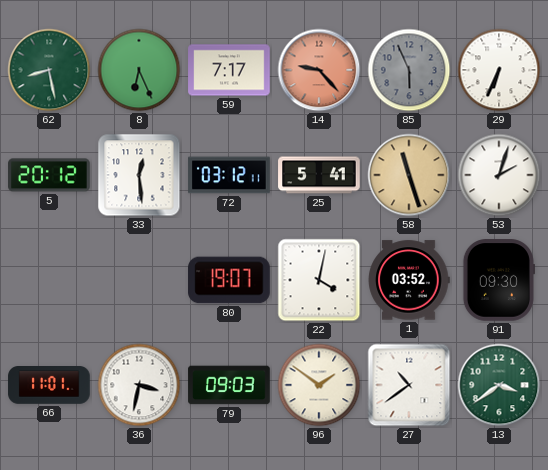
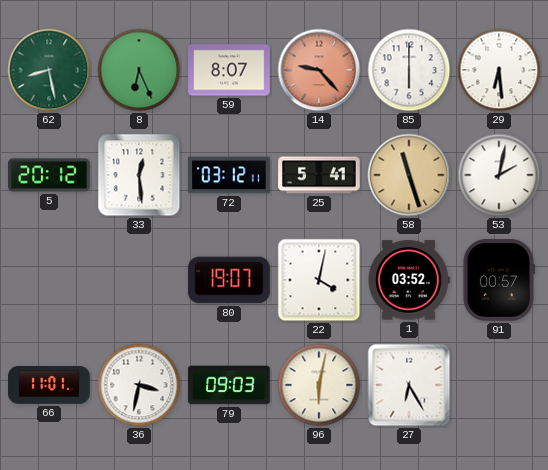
59: 7:17 -> 8:07 (229, 70)
85: 5:56 -> 6:00 (409, 70)
85 dial: grey -> white (409, 70)
29: 6:34 -> 6:29 (499, 70)
53: 2:03 -> 2:02 (499, 175)
91: 09:30 -> 00:57 (498, 280)
96: 1:51 -> 6:02 (319, 385)
27: 10:39 -> 6:25 (409, 385)
13: 3:39 -> none (499, 385)
